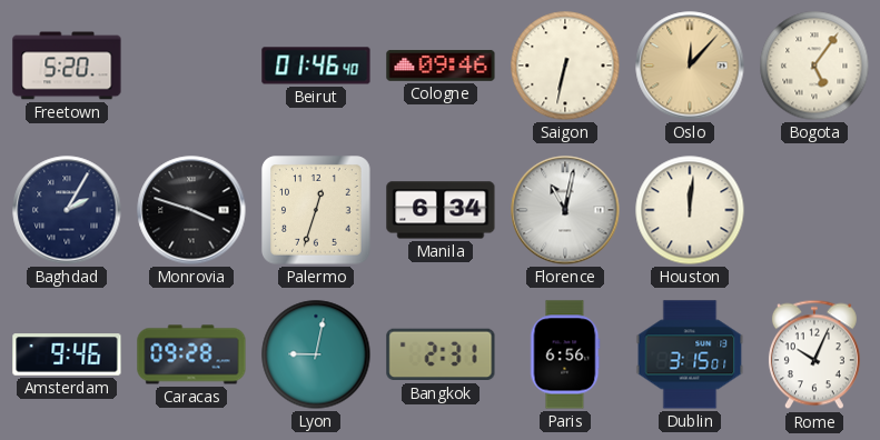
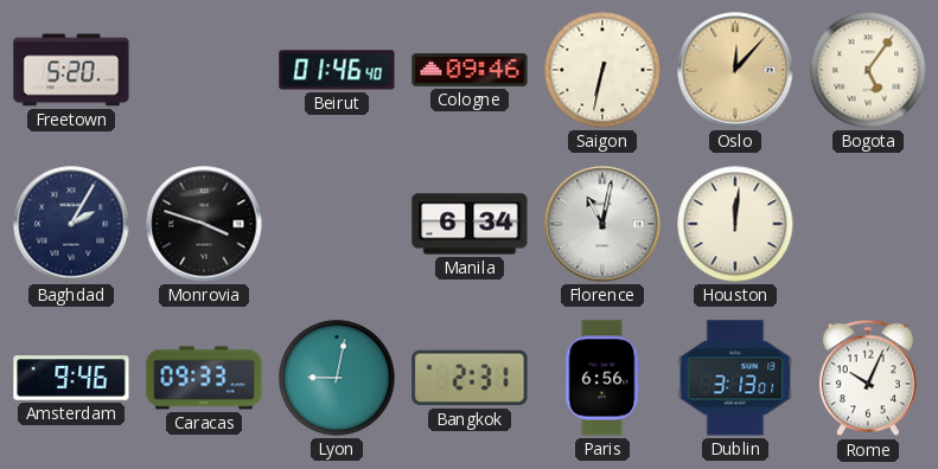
Palermo: 12:33 -> none (317, 211)
Caracas: 09:28 -> 09:33 (204, 378)
Dublin: 3:15 -> 3:13 (735, 378)
